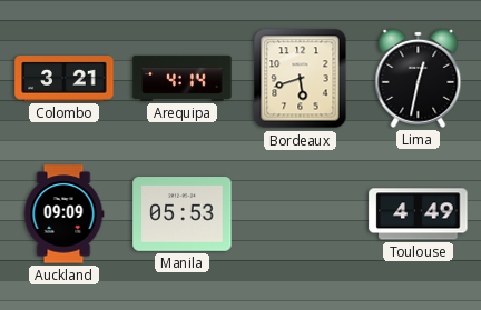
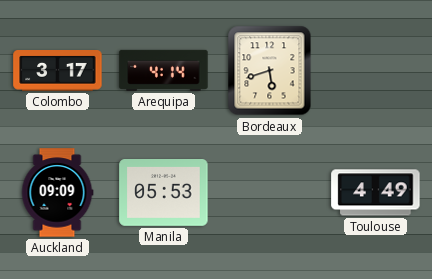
Colombo: 3:21 -> 3:17 (58, 71)
Lima: 12:32 -> none (419, 78)
